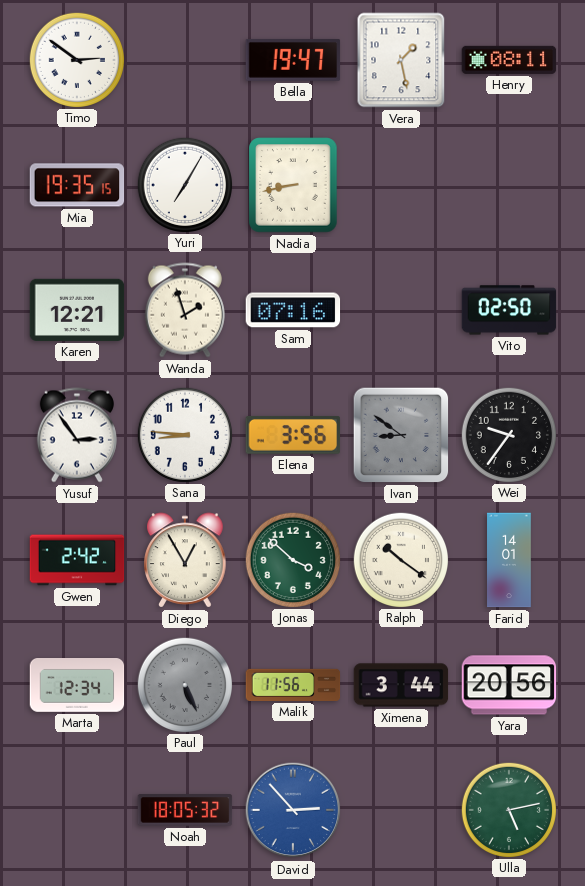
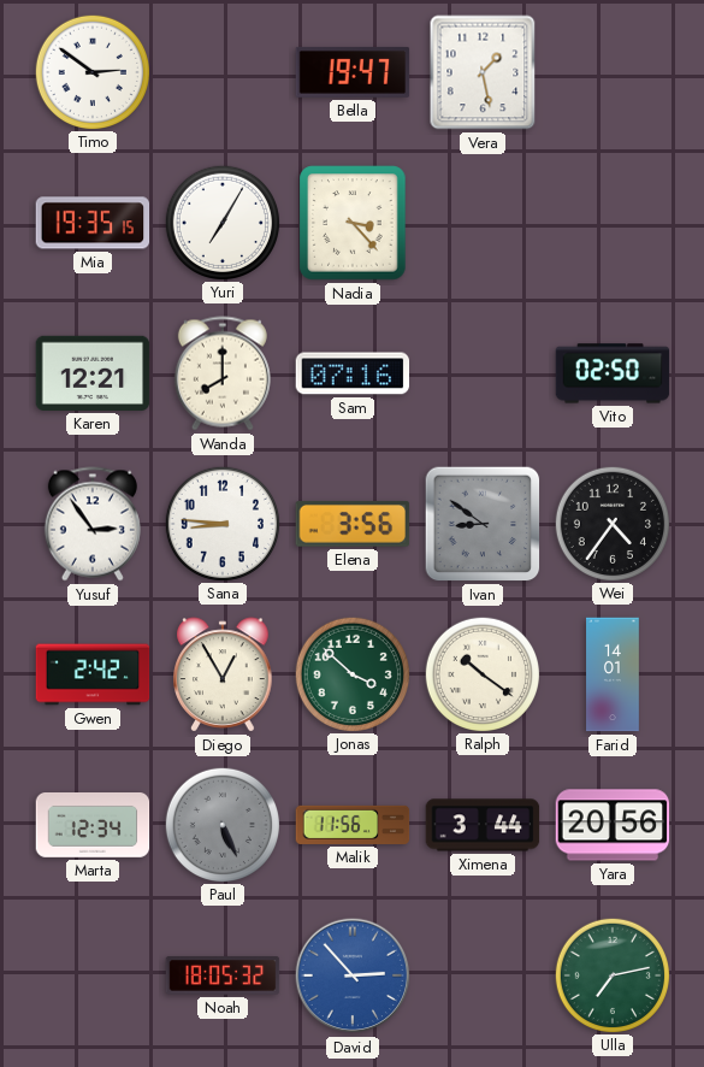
Henry: 08:11 -> none (509, 60)
Nadia: 8:43 -> 3:23 (353, 223)
Wanda: 1:57 -> 8:00 (223, 373)
Wei: 9:36 -> 4:36 (611, 523)
Ulla: 5:13 -> 7:13 (611, 974)
